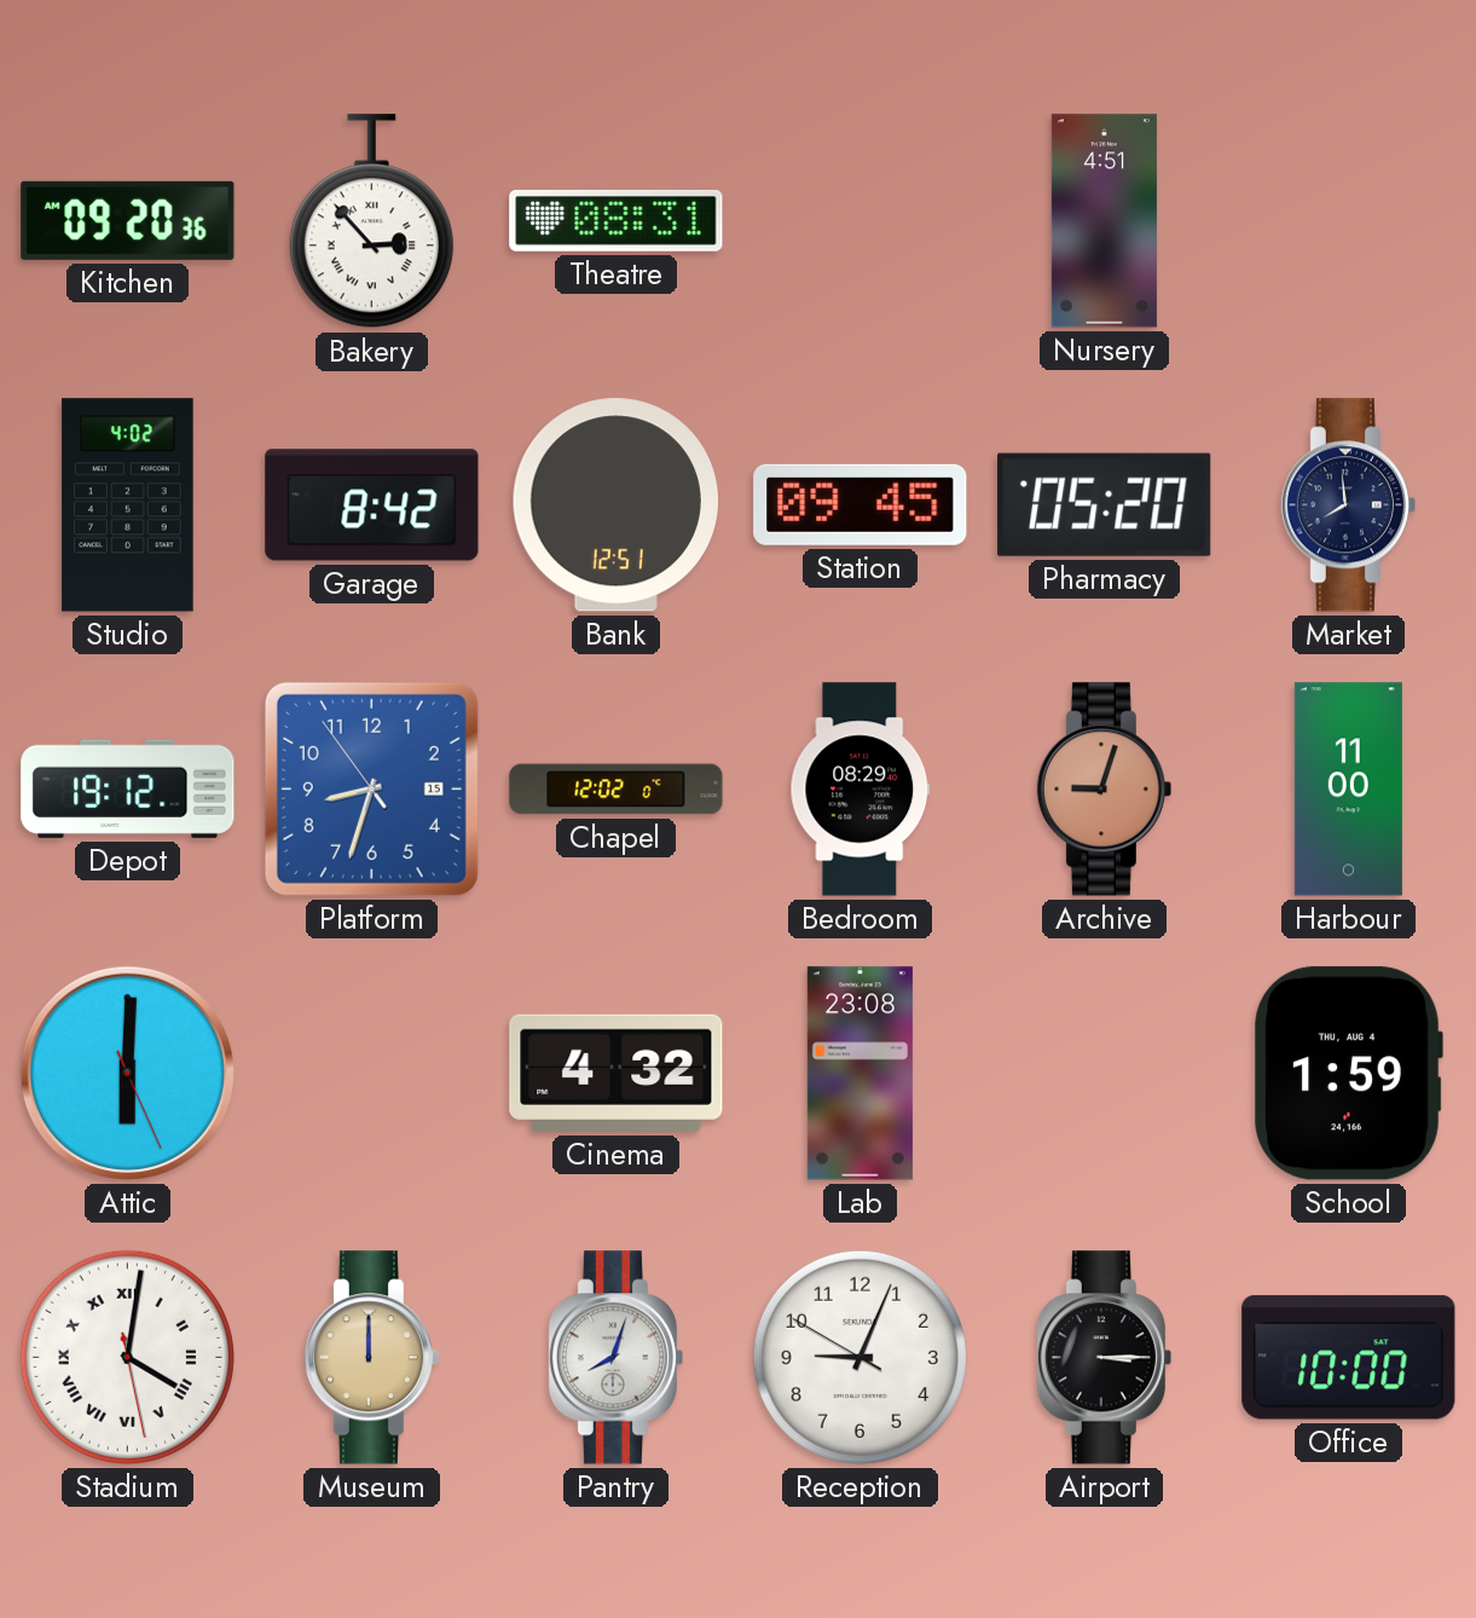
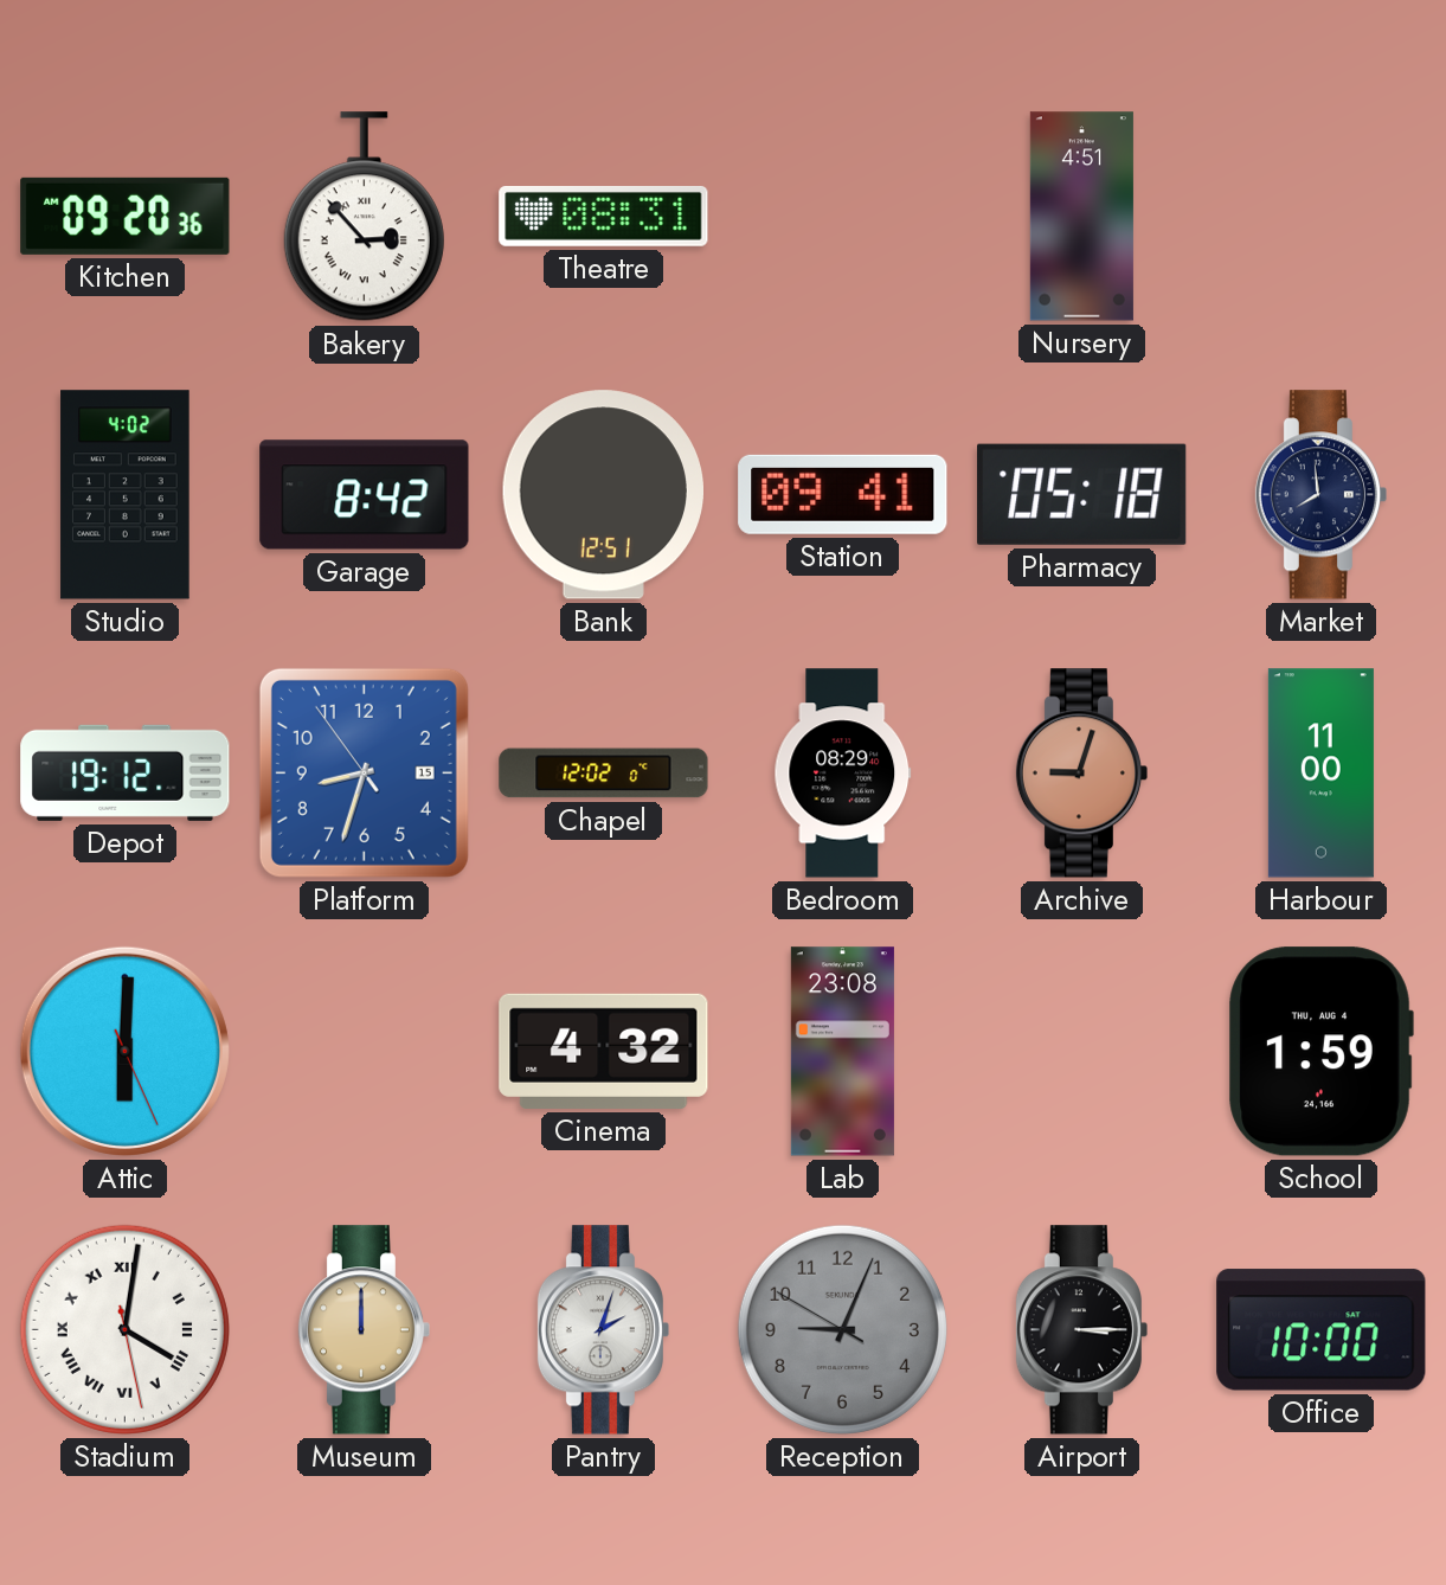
Station: 09:45 -> 09:41 (843, 494)
Pharmacy: 05:20 -> 05:18 (1082, 494)
Pantry: 8:03 -> 2:03 (603, 1330)
Reception dial: white -> grey (842, 1329)
